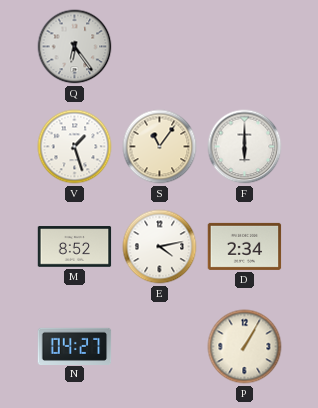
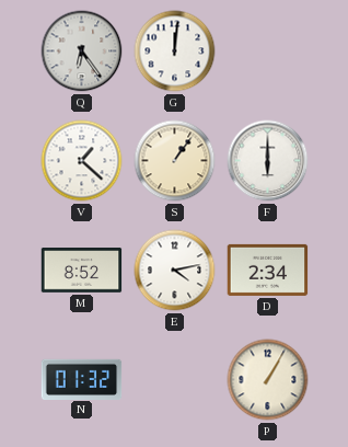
G: none -> 12:01 (175, 51)
V: 1:27 -> 1:22 (82, 161)
S: 11:06 -> 1:06 (175, 161)
N: 04:27 -> 01:32 (82, 379)
